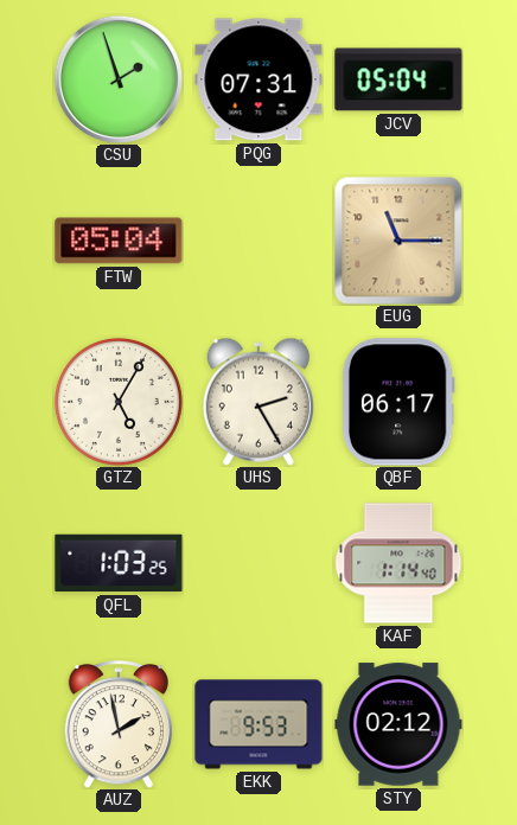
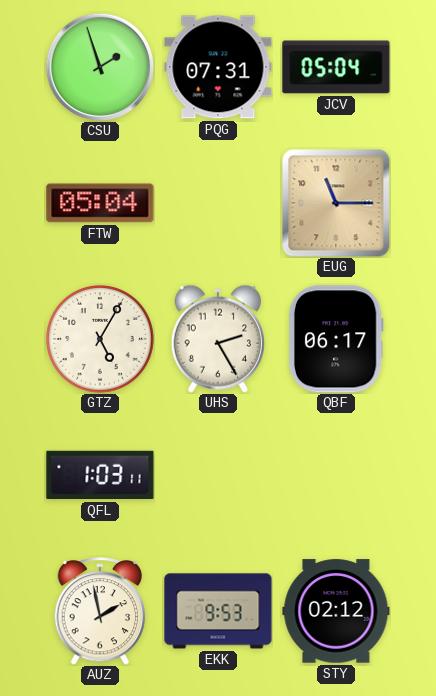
QFL: 1:03:25 -> 1:03:11 (100, 475)
KAF: 1:14 -> none (398, 563)
